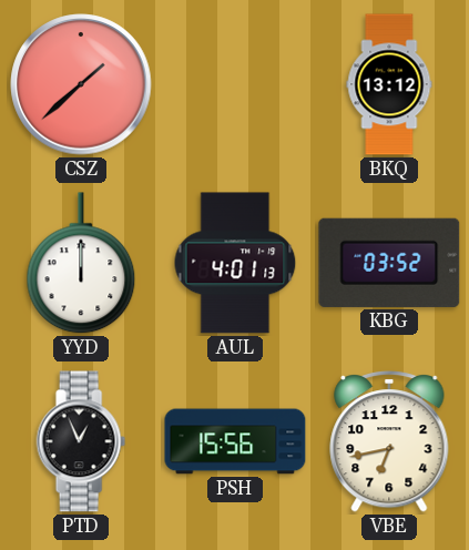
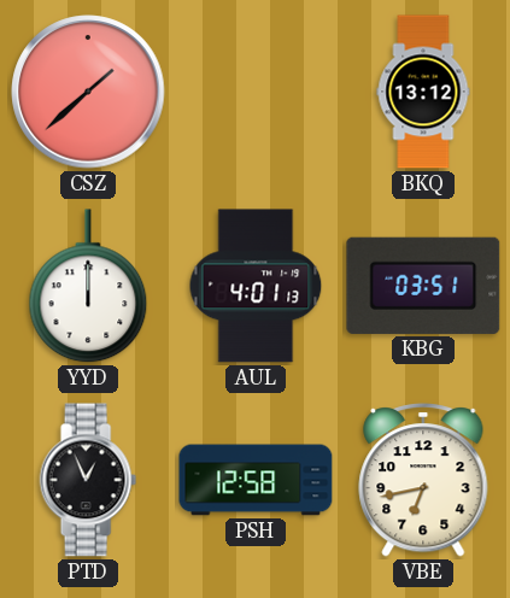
KBG: 03:52 -> 03:51 (423, 286)
PSH: 15:56 -> 12:58 (256, 480)
